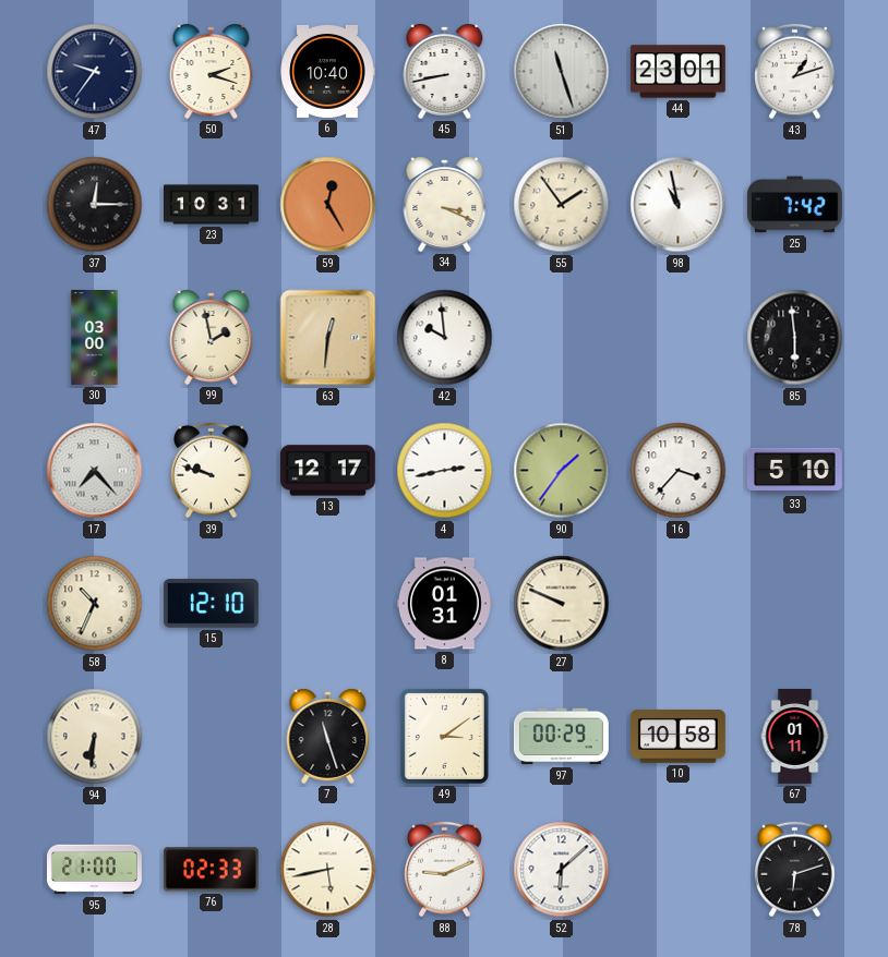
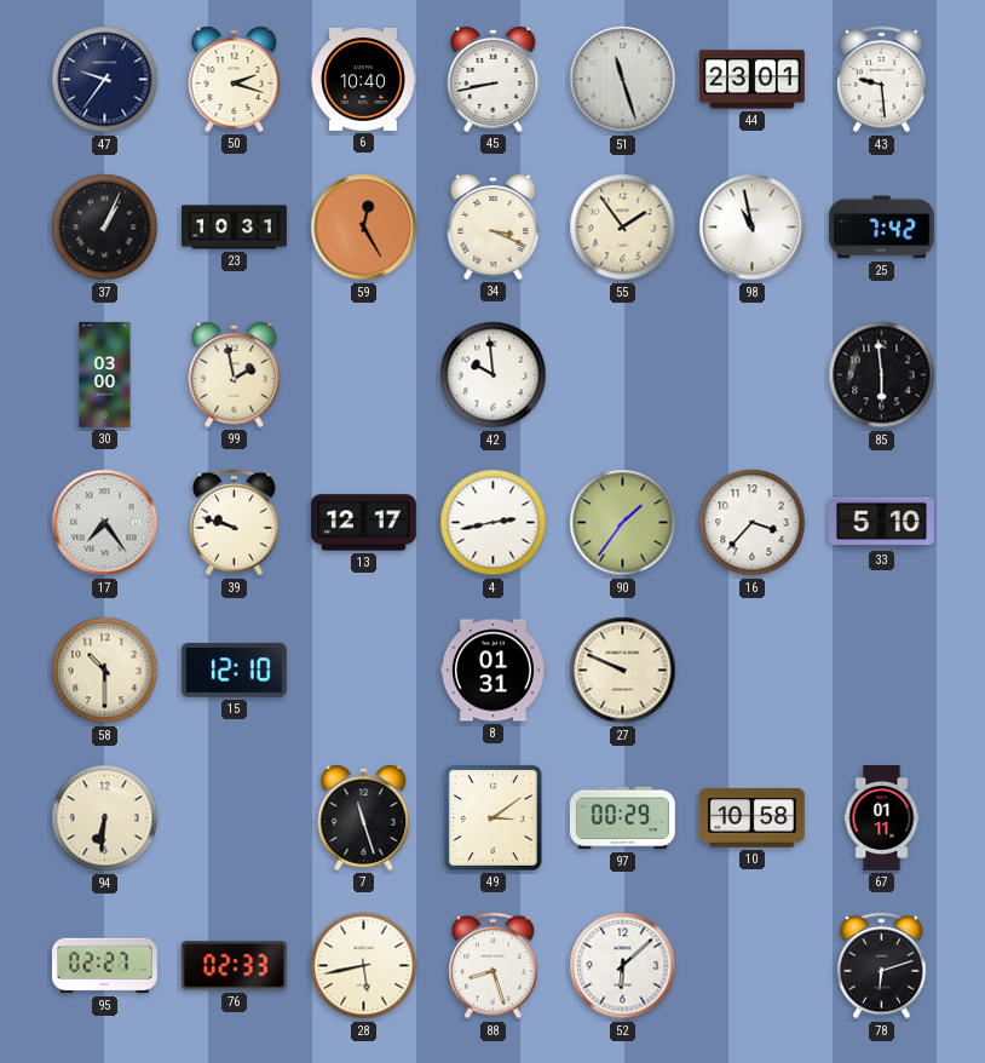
43: 1:12 -> 9:29 (882, 80)
37: 12:15 -> 1:04 (105, 228)
63: 12:31 -> none (328, 338)
17: 7:23 -> 7:24 (105, 523)
58: 10:34 -> 10:30 (105, 671)
95: 21:00 -> 02:27 (104, 966)
88: 9:11 -> 8:27 (494, 966)
